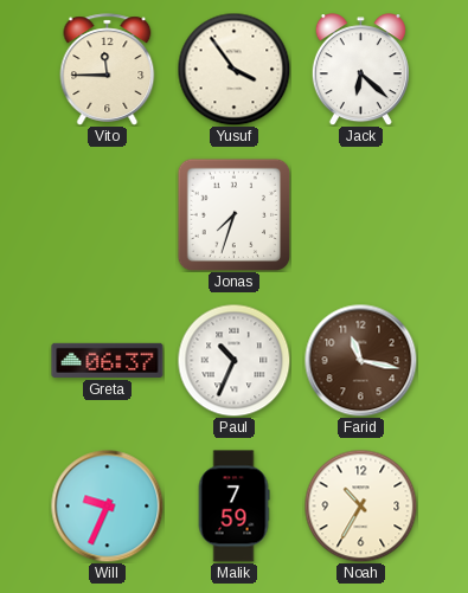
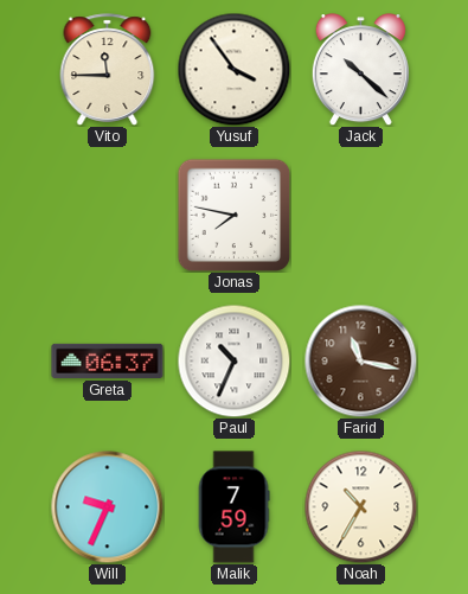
Jack: 6:22 -> 10:22 (360, 70)
Jonas: 7:33 -> 7:47 (233, 215)
